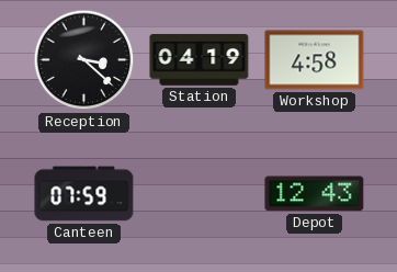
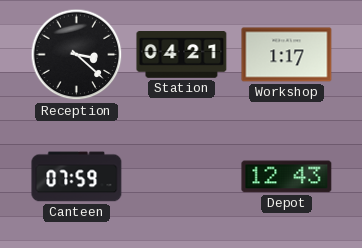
Station: 04:19 -> 04:21 (182, 55)
Workshop: 4:58 -> 1:17 (287, 55)
